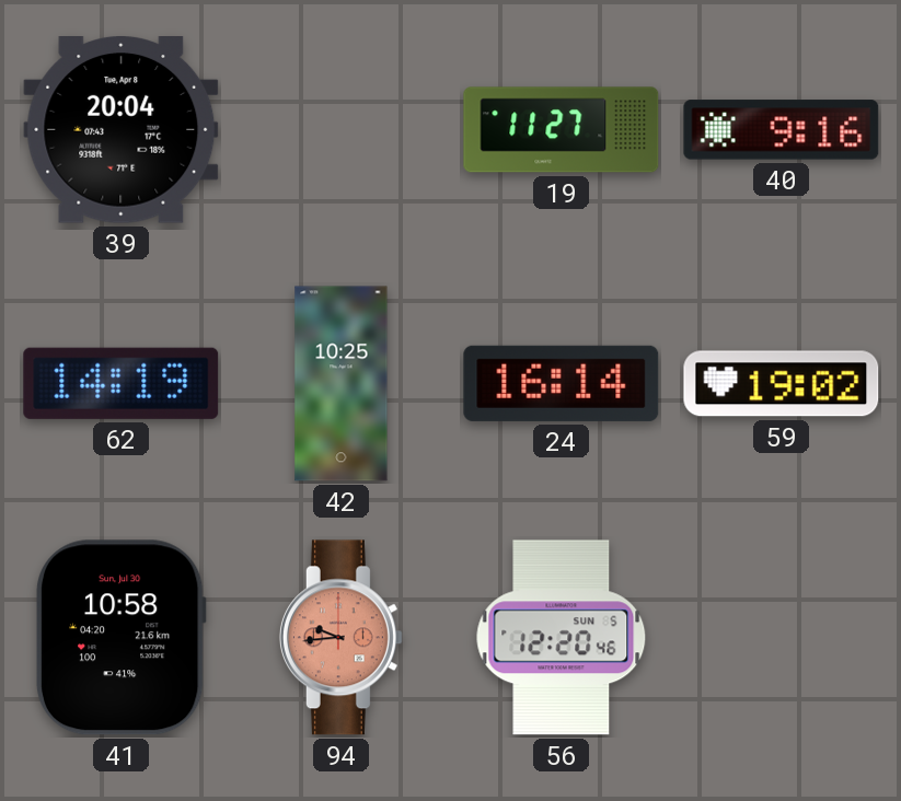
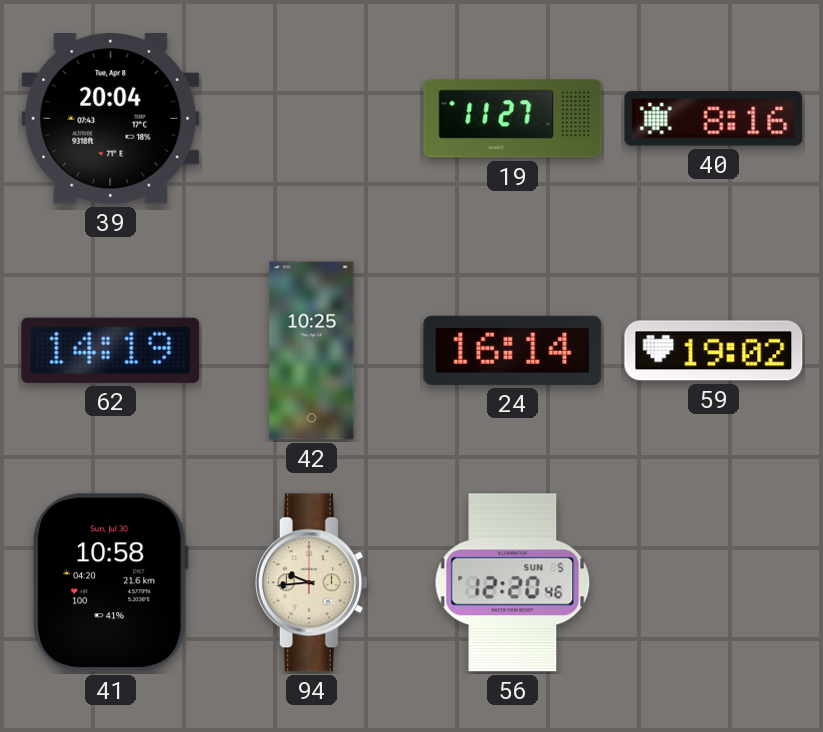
40: 9:16 -> 8:16 (714, 119)
94 dial: salmon -> cream (311, 583)
